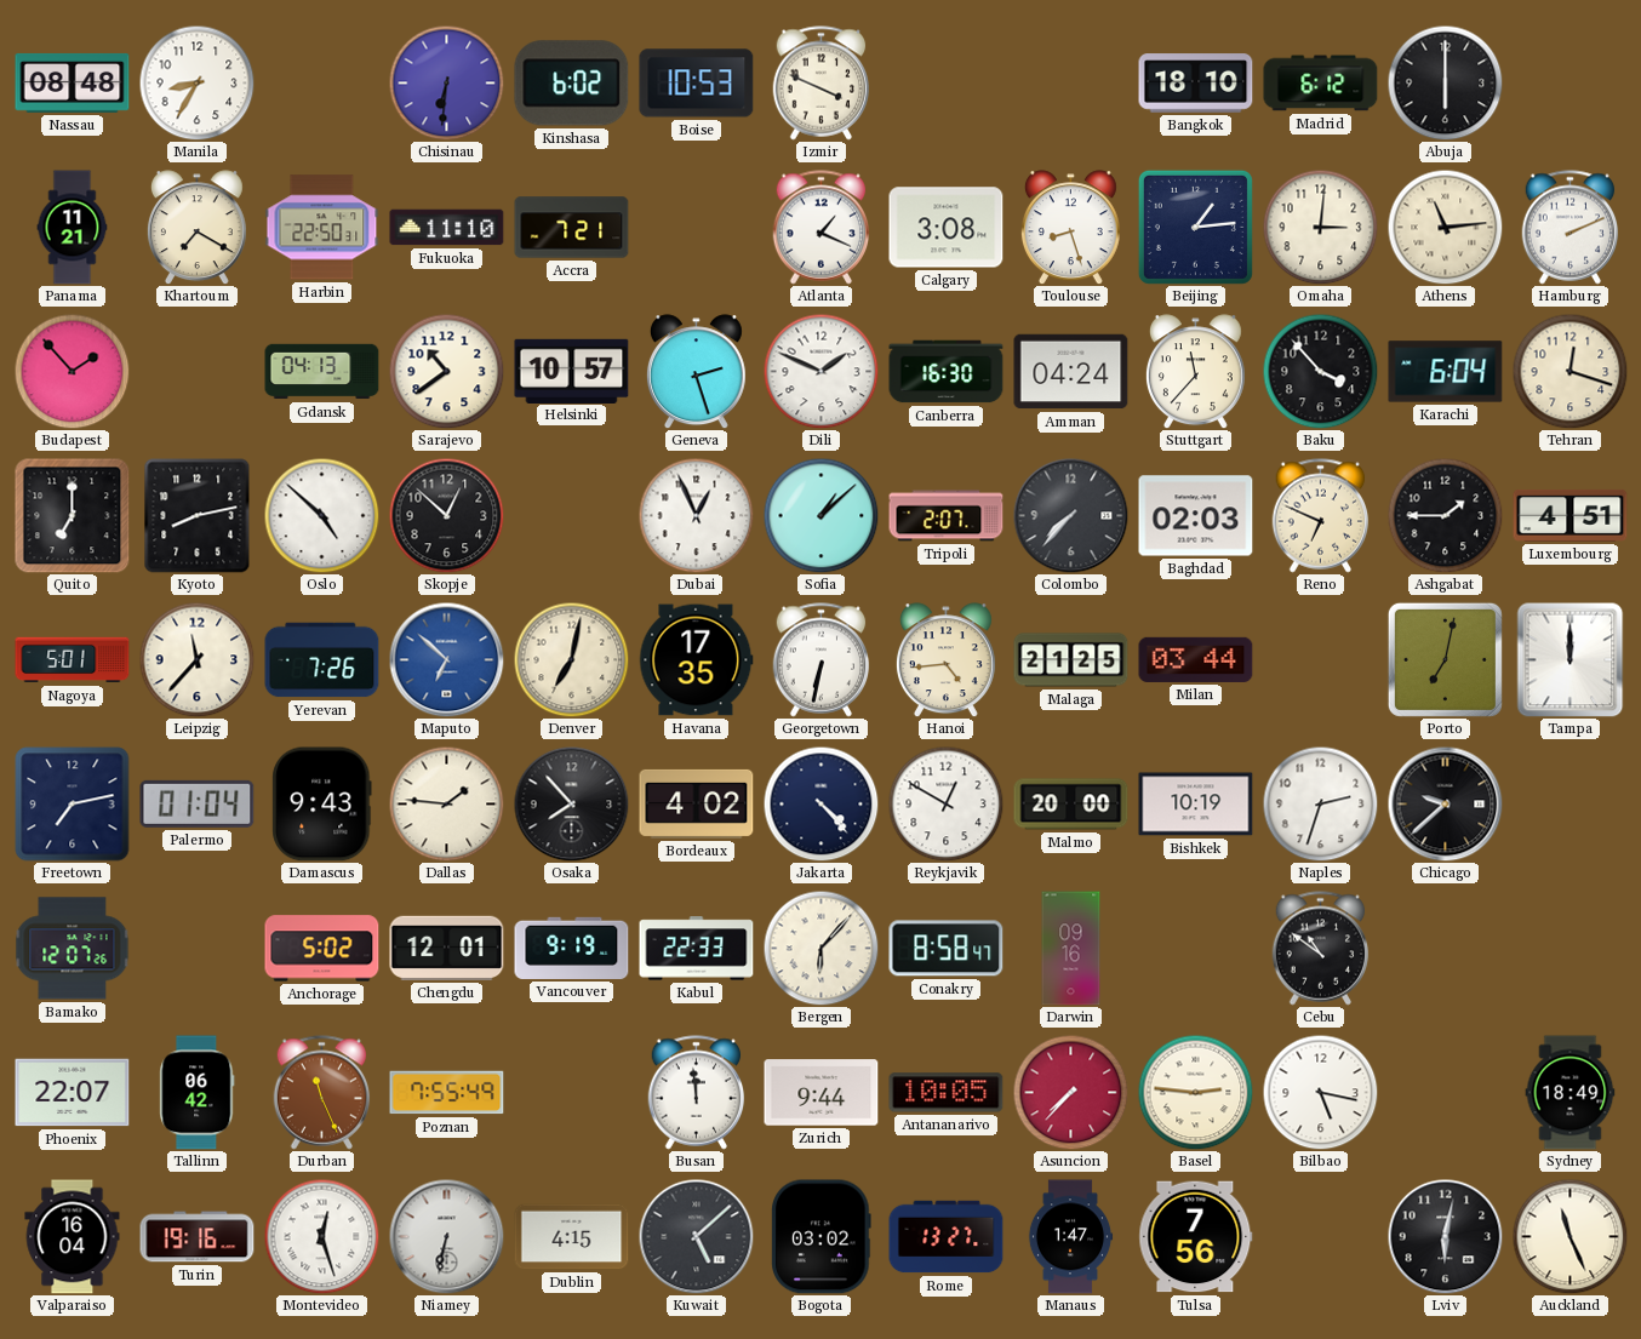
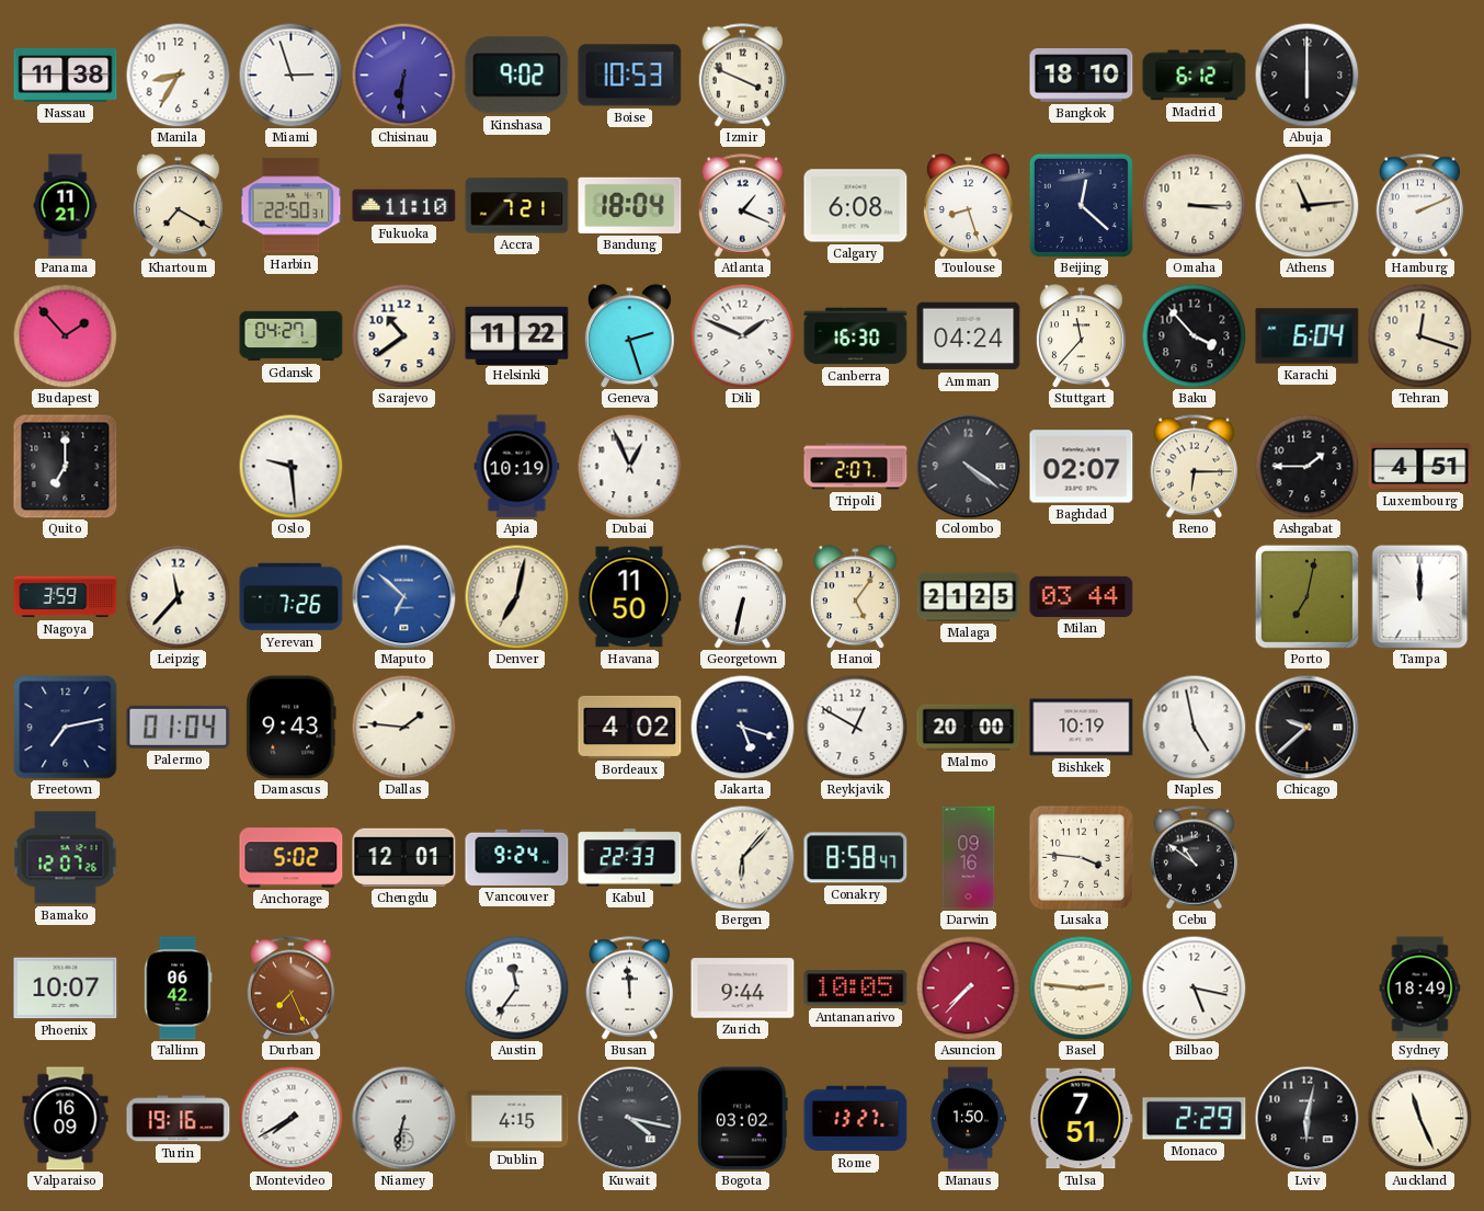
Nassau: 08:48 -> 11:38 (66, 75)
Miami: none -> 2:57 (290, 75)
Kinshasa: 6:02 -> 9:02 (517, 76)
Bandung: none -> 18:04 (630, 205)
Calgary: 3:08 -> 6:08 (856, 206)
Beijing: 1:14 -> 12:22 (1081, 205)
Omaha: 3:01 -> 3:15 (1194, 205)
Gdansk: 04:13 -> 04:27 (292, 336)
Helsinki: 10:57 -> 11:22 (517, 335)
Kyoto: 8:13 -> none (198, 516)
Oslo: 4:52 -> 9:29 (290, 466)
Skopje: 12:52 -> none (446, 515)
Apia: none -> 10:19 (517, 467)
Sofia: 1:08 -> none (820, 515)
Colombo: 7:37 -> 4:21 (968, 466)
Baghdad: 02:03 -> 02:07 (1082, 467)
Reno: 6:49 -> 6:15 (1195, 467)
Nagoya: 5:01 -> 3:59 (66, 597)
Havana: 17:35 -> 11:50 (629, 597)
Hanoi: 4:44 -> 5:06 (855, 597)
Osaka: 7:53 -> none (571, 803)
Jakarta: 4:23 -> 5:18 (742, 727)
Naples: 2:33 -> 4:58 (1194, 727)
Vancouver: 9:19 -> 9:24 (517, 857)
Lusaka: none -> 3:46 (1081, 857)
Phoenix: 22:07 -> 10:07 (66, 989)
Durban: 11:26 -> 7:26 (292, 989)
Poznan: 7:55 -> none (447, 1093)
Austin: none -> 11:36 (516, 987)
Valparaiso: 16:04 -> 16:09 (66, 1119)
Montevideo: 12:27 -> 7:40 (290, 1118)
Kuwait: 5:08 -> 4:17 (629, 1118)
Manaus: 1:47 -> 1:50 (968, 1119)
Tulsa: 7:56 -> 7:51 (1082, 1119)
Monaco: none -> 2:29 (1195, 1119)
